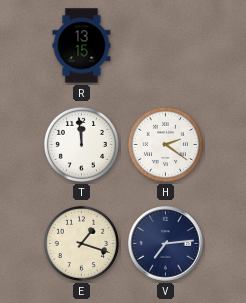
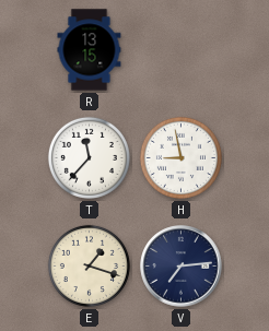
T: 11:59 -> 11:37 (89, 157)
H: 2:21 -> 8:58 (180, 157)
